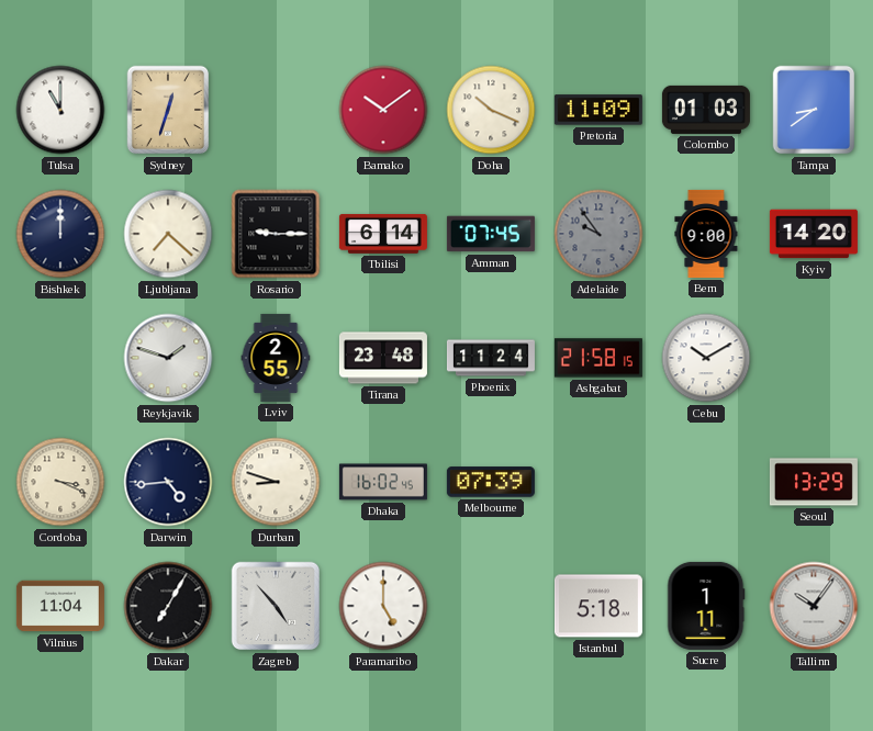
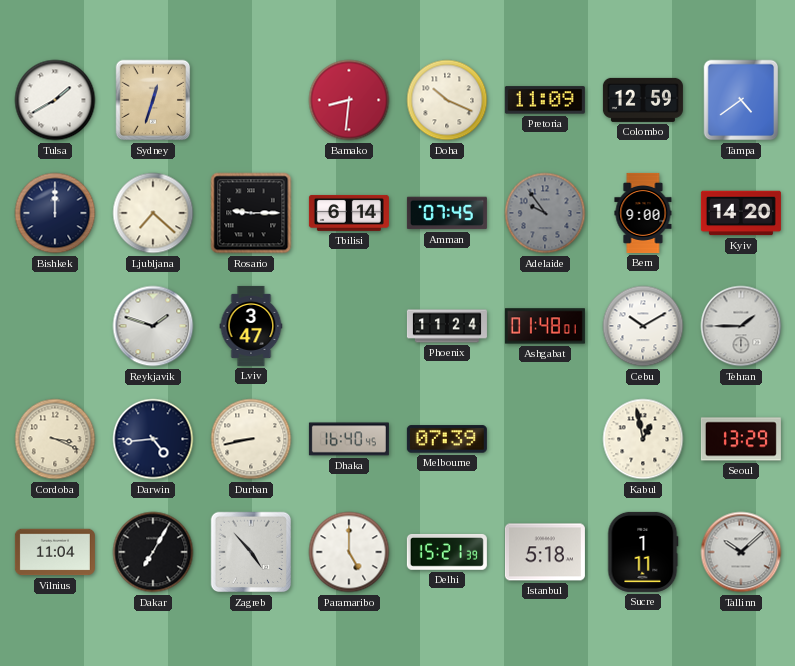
Tulsa: 11:00 -> 1:40 (55, 100)
Bamako: 10:09 -> 8:31 (349, 100)
Colombo: 01:03 -> 12:59 (643, 100)
Tampa: 8:39 -> 4:39 (741, 100)
Lviv: 2:55 -> 3:47 (251, 326)
Tirana: 23:48 -> none (383, 358)
Ashgabat: 21:58 -> 01:48 (545, 326)
Tehran: none -> 1:45 (741, 326)
Durban: 8:48 -> 8:43 (251, 439)
Dhaka: 16:02 -> 16:40 (349, 439)
Kabul: none -> 12:58 (643, 439)
Delhi: none -> 15:21 (447, 552)
Tallinn: 10:06 -> 10:08 (741, 552)
